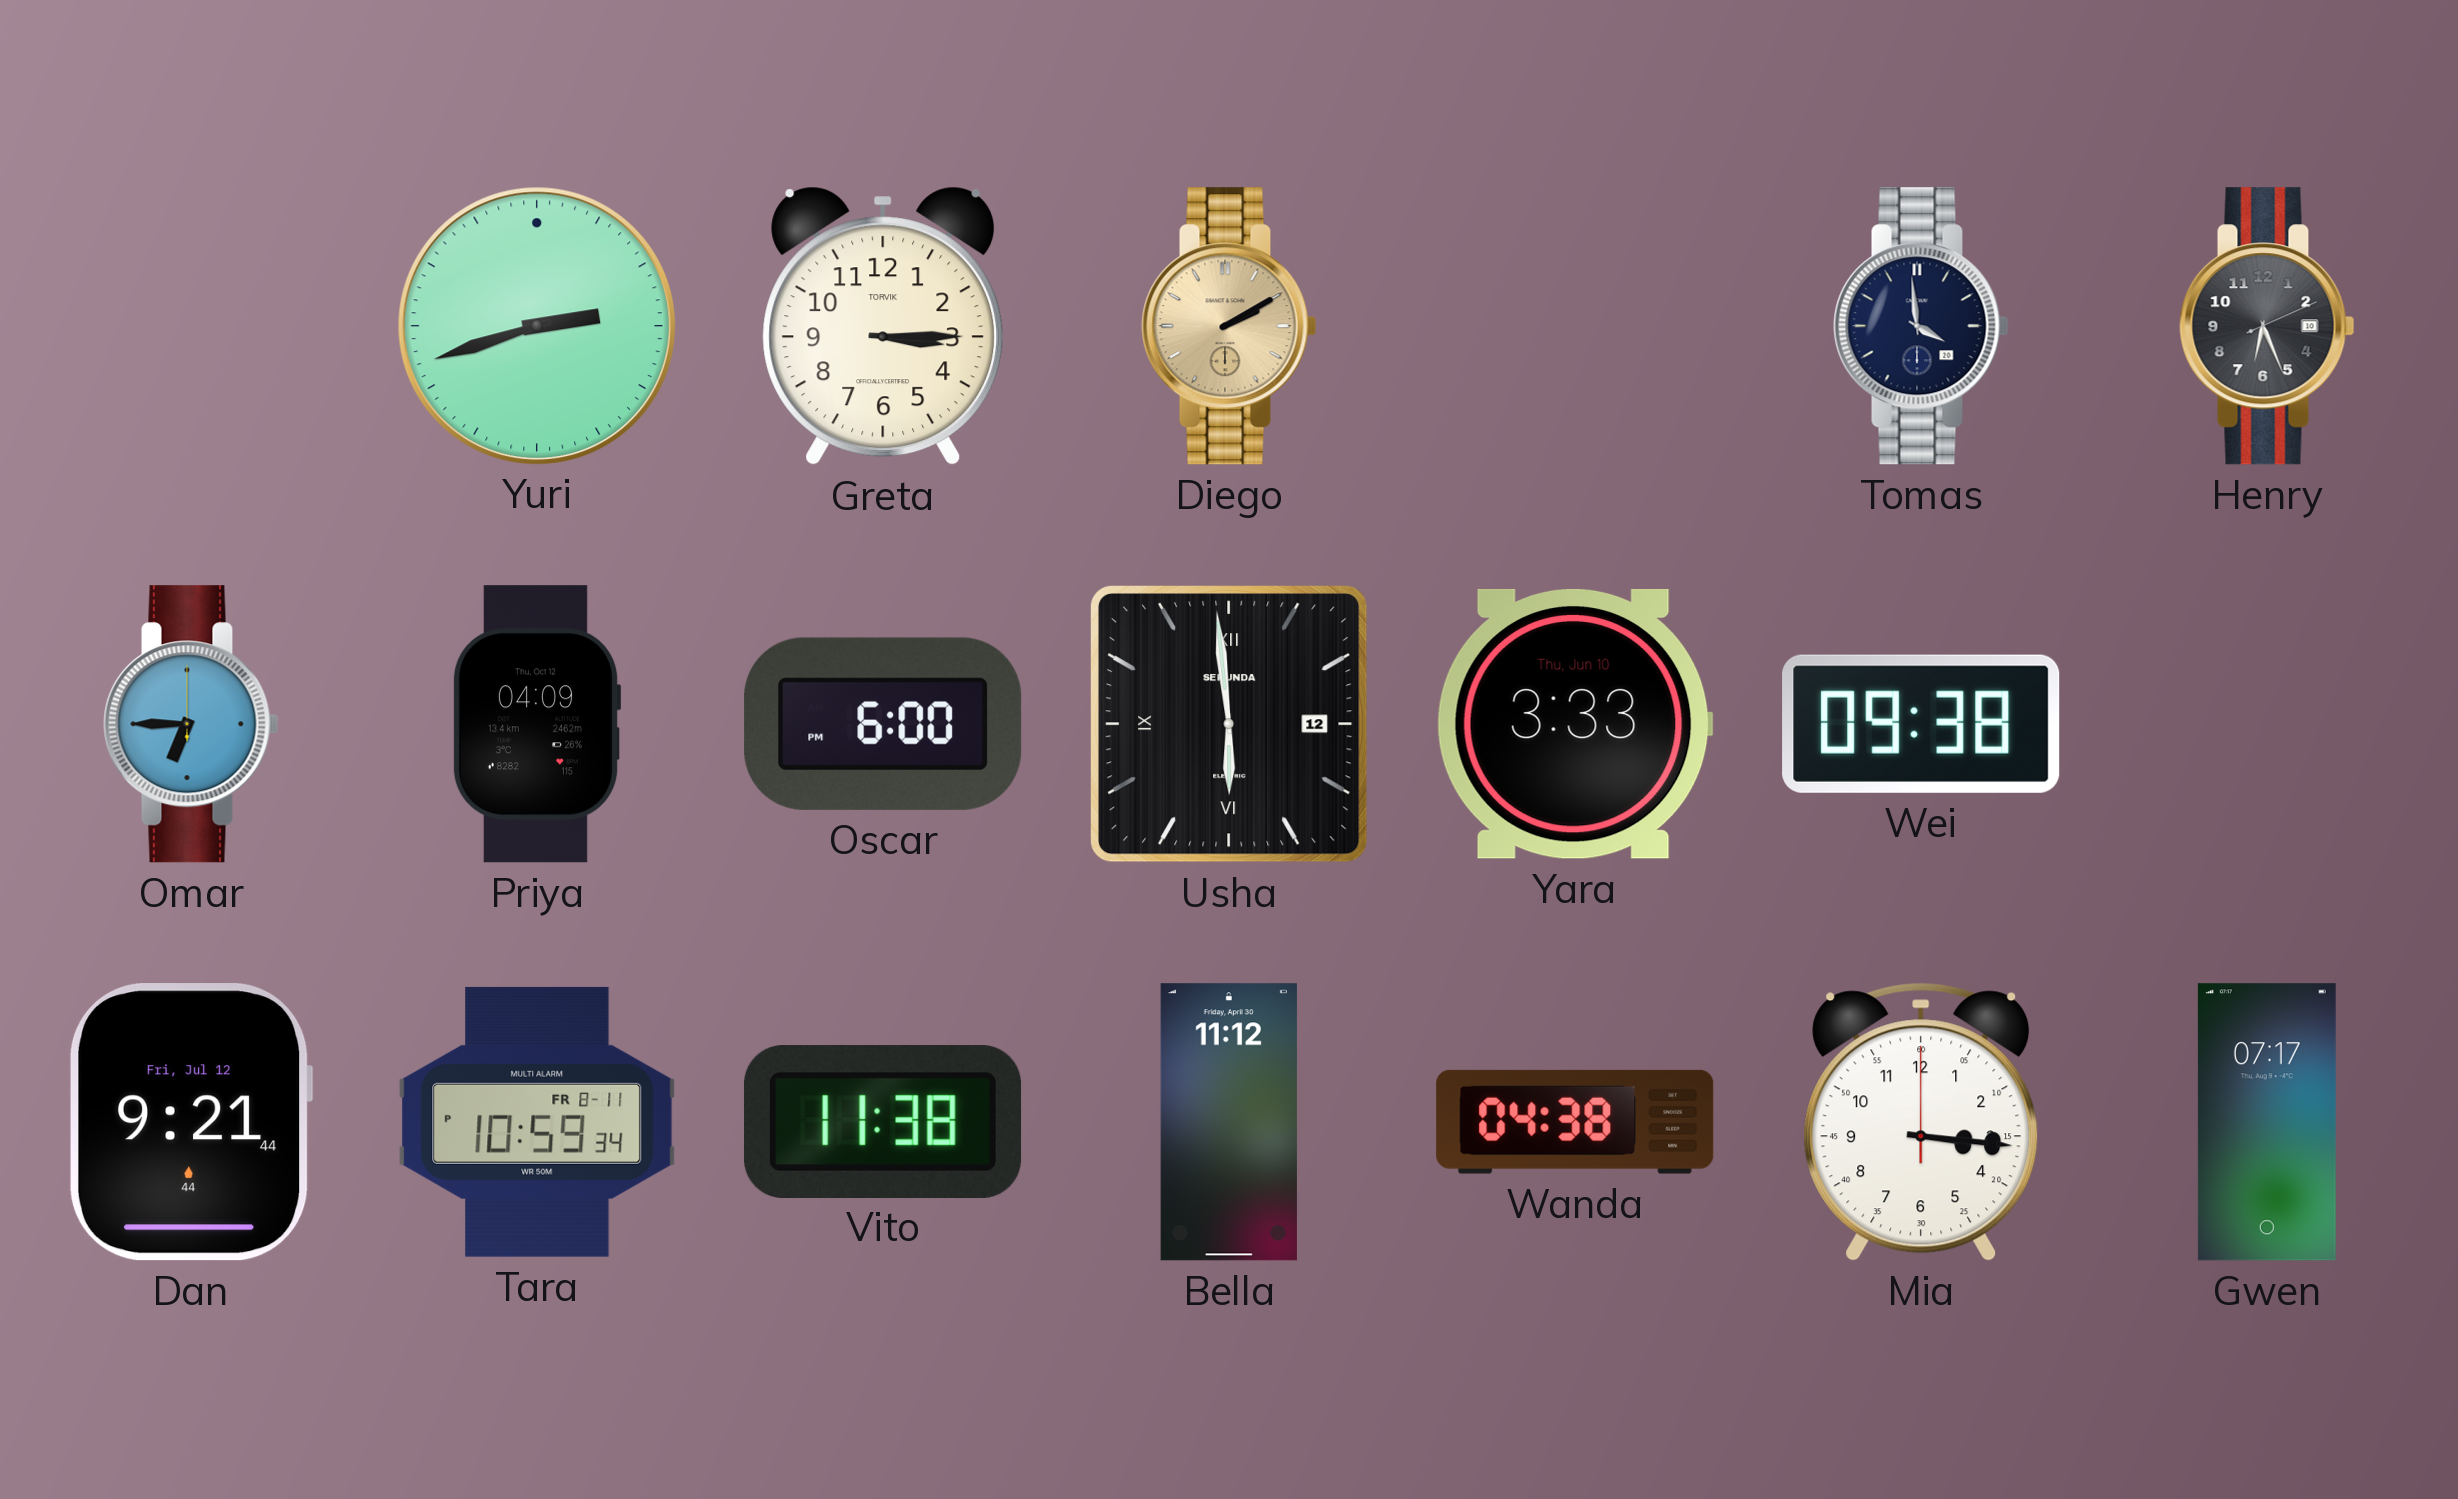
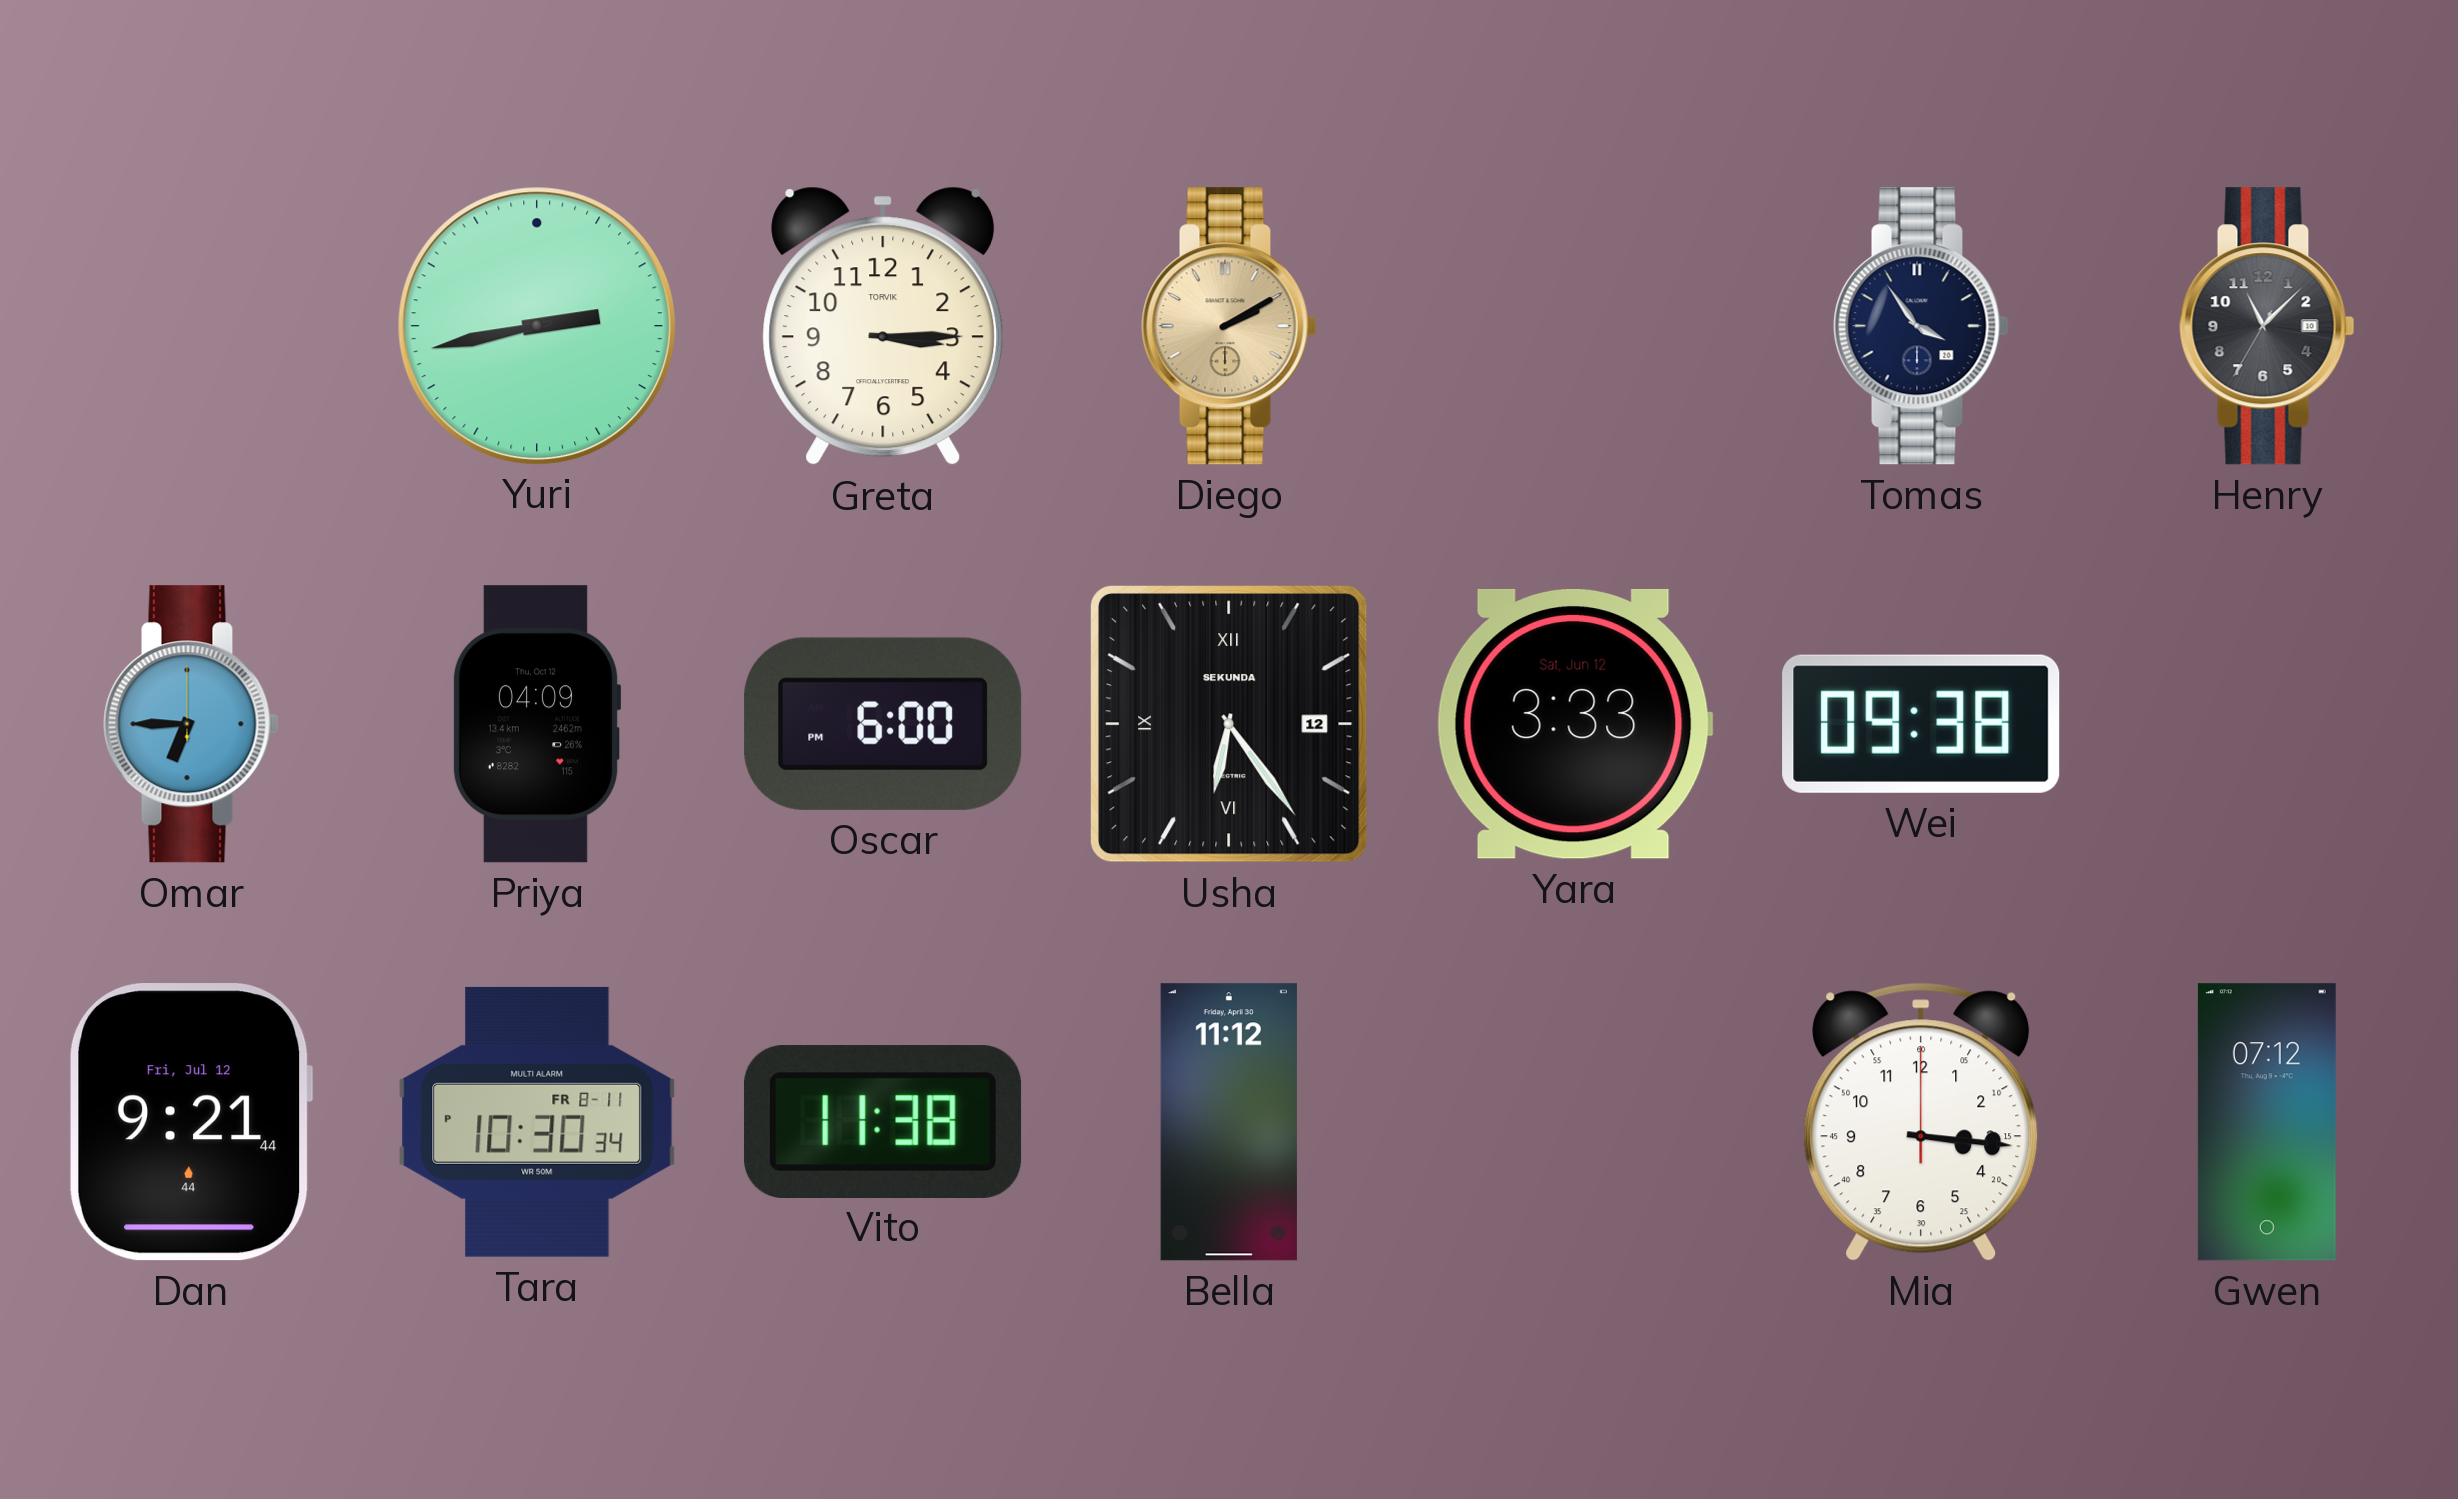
Yuri: 2:42 -> 2:43 (536, 325)
Tomas: 3:59 -> 3:54 (1921, 326)
Henry: 6:26 -> 11:07 (2267, 326)
Usha: 5:59 -> 6:24 (1230, 725)
Yara date: Thu, Jun 10 -> Sat, Jun 12 (1575, 724)
Tara: 10:59 -> 10:30 (537, 1122)
Wanda: 04:38 -> none (1575, 1122)
Gwen: 07:17 -> 07:12 (2267, 1122)
